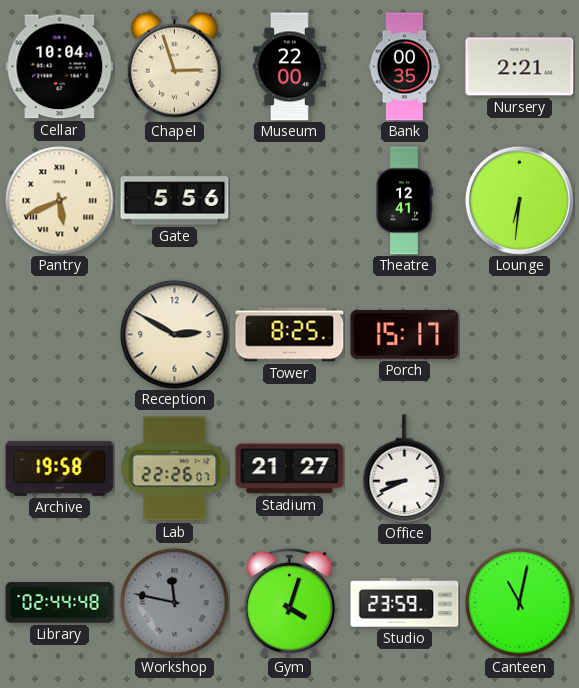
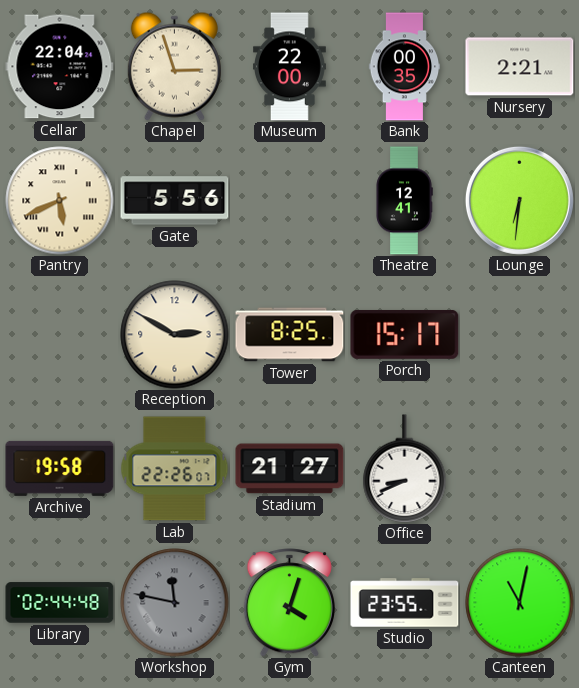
Cellar: 10:04 -> 22:04 (60, 67)
Studio: 23:59 -> 23:55 (405, 603)
